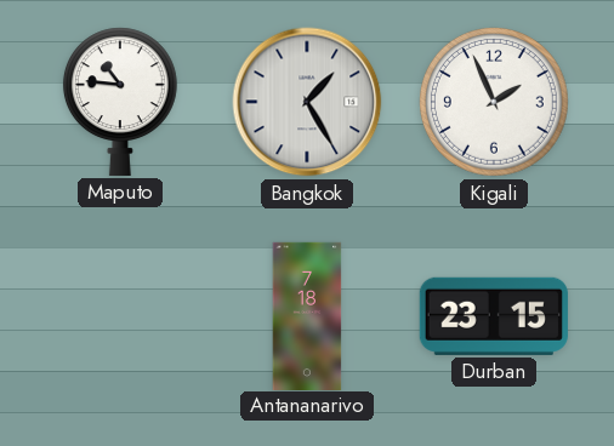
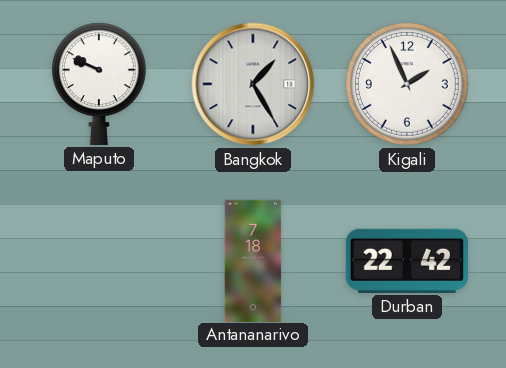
Maputo: 10:46 -> 9:49 (99, 84)
Durban: 23:15 -> 22:42 (407, 261)
